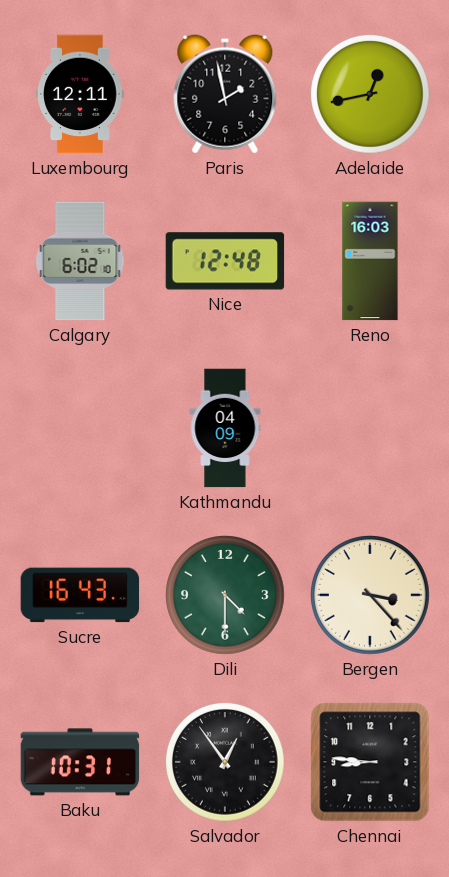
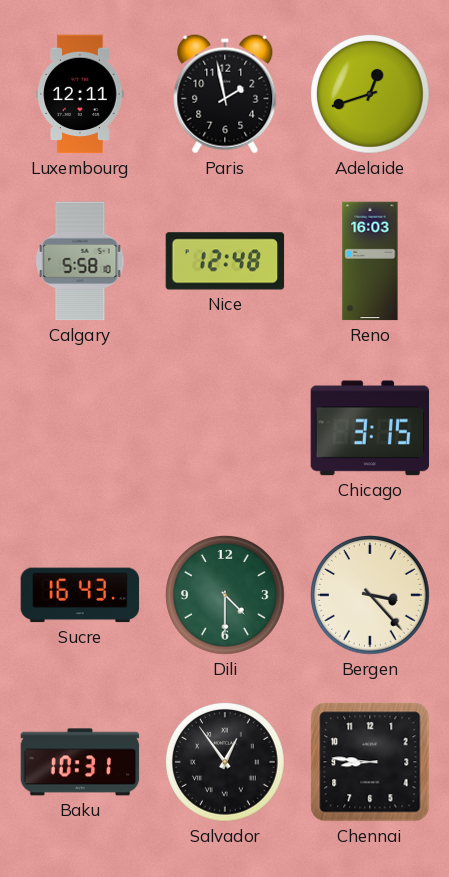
Adelaide: 12:43 -> 12:42 (371, 95)
Calgary: 6:02 -> 5:58 (80, 261)
Kathmandu: 04:09 -> none (225, 428)
Chicago: none -> 3:15 (370, 428)
